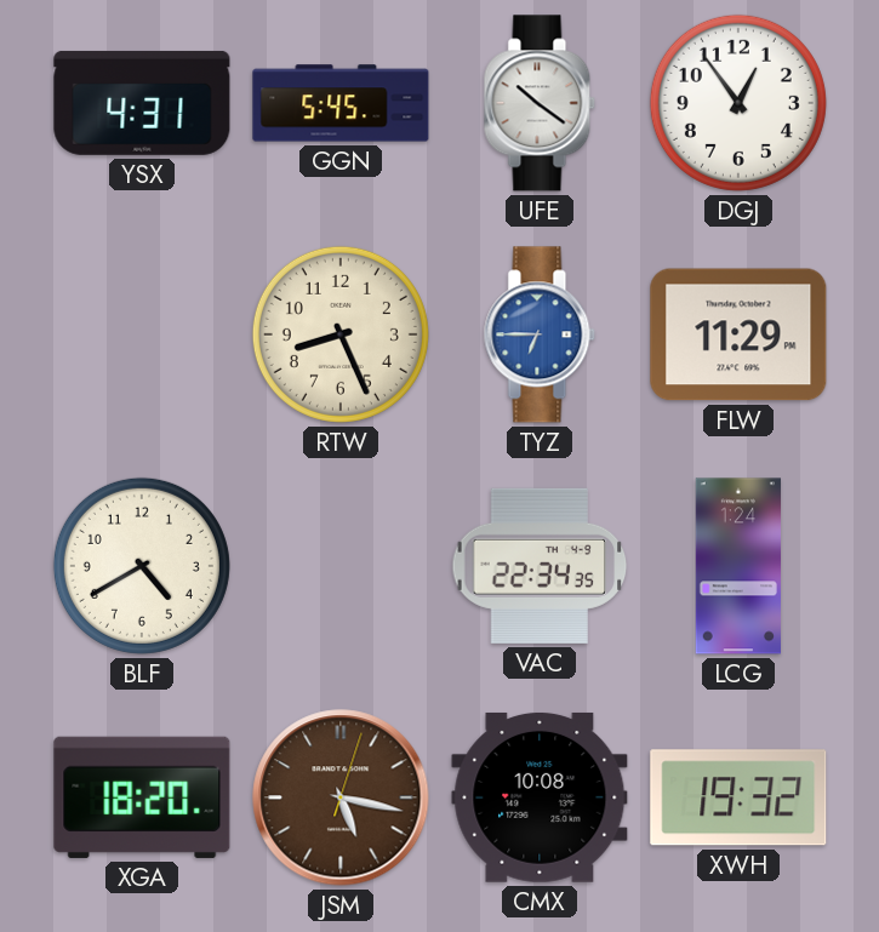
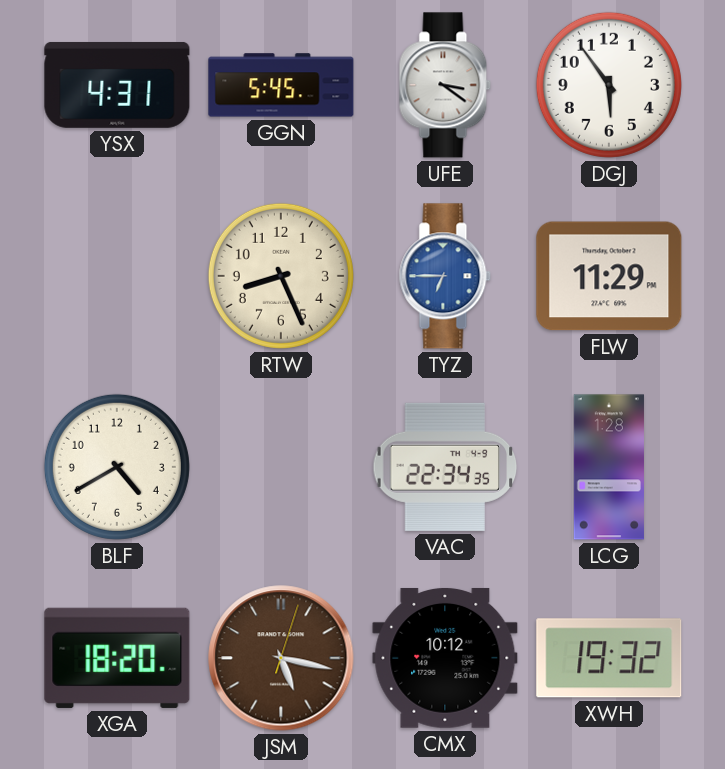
UFE: 10:21 -> 3:21 (445, 85)
DGJ: 12:54 -> 5:54 (609, 85)
LCG: 1:24 -> 1:28 (609, 467)
CMX: 10:08 -> 10:12 (445, 658)
